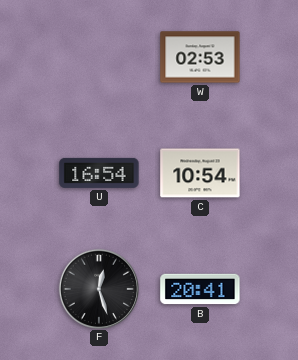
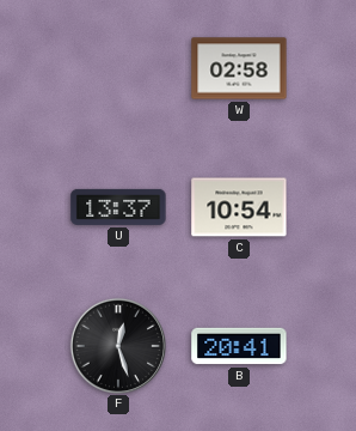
W: 02:53 -> 02:58 (239, 68)
U: 16:54 -> 13:37 (118, 207)
